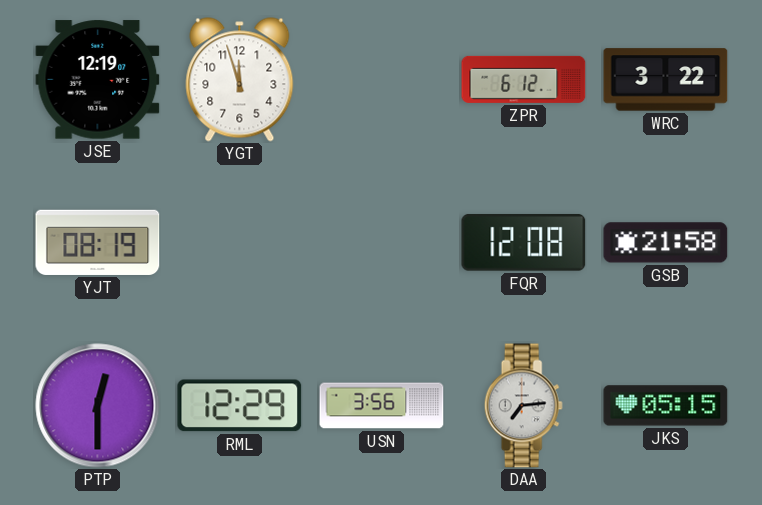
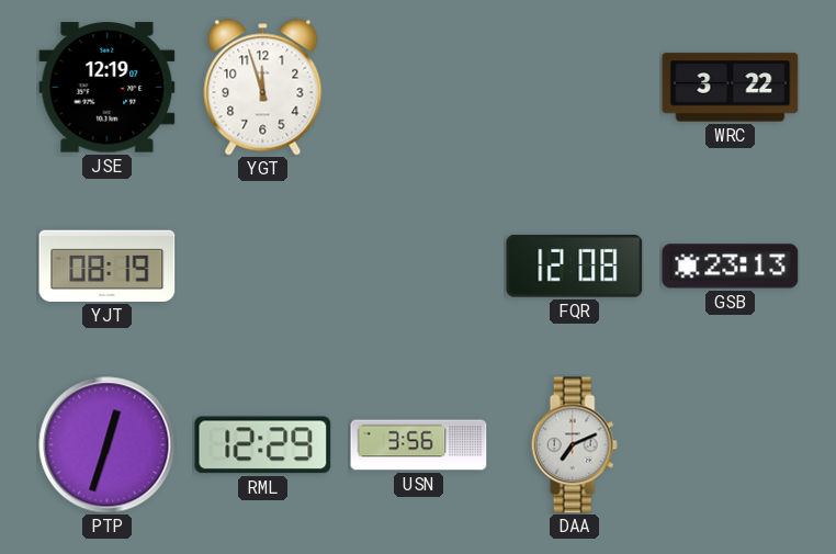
ZPR: 6:12 -> none (524, 79)
GSB: 21:58 -> 23:13 (731, 267)
PTP: 12:30 -> 12:33 (108, 445)
DAA: 7:14 -> 7:11 (574, 445)
JKS: 05:15 -> none (666, 406)
